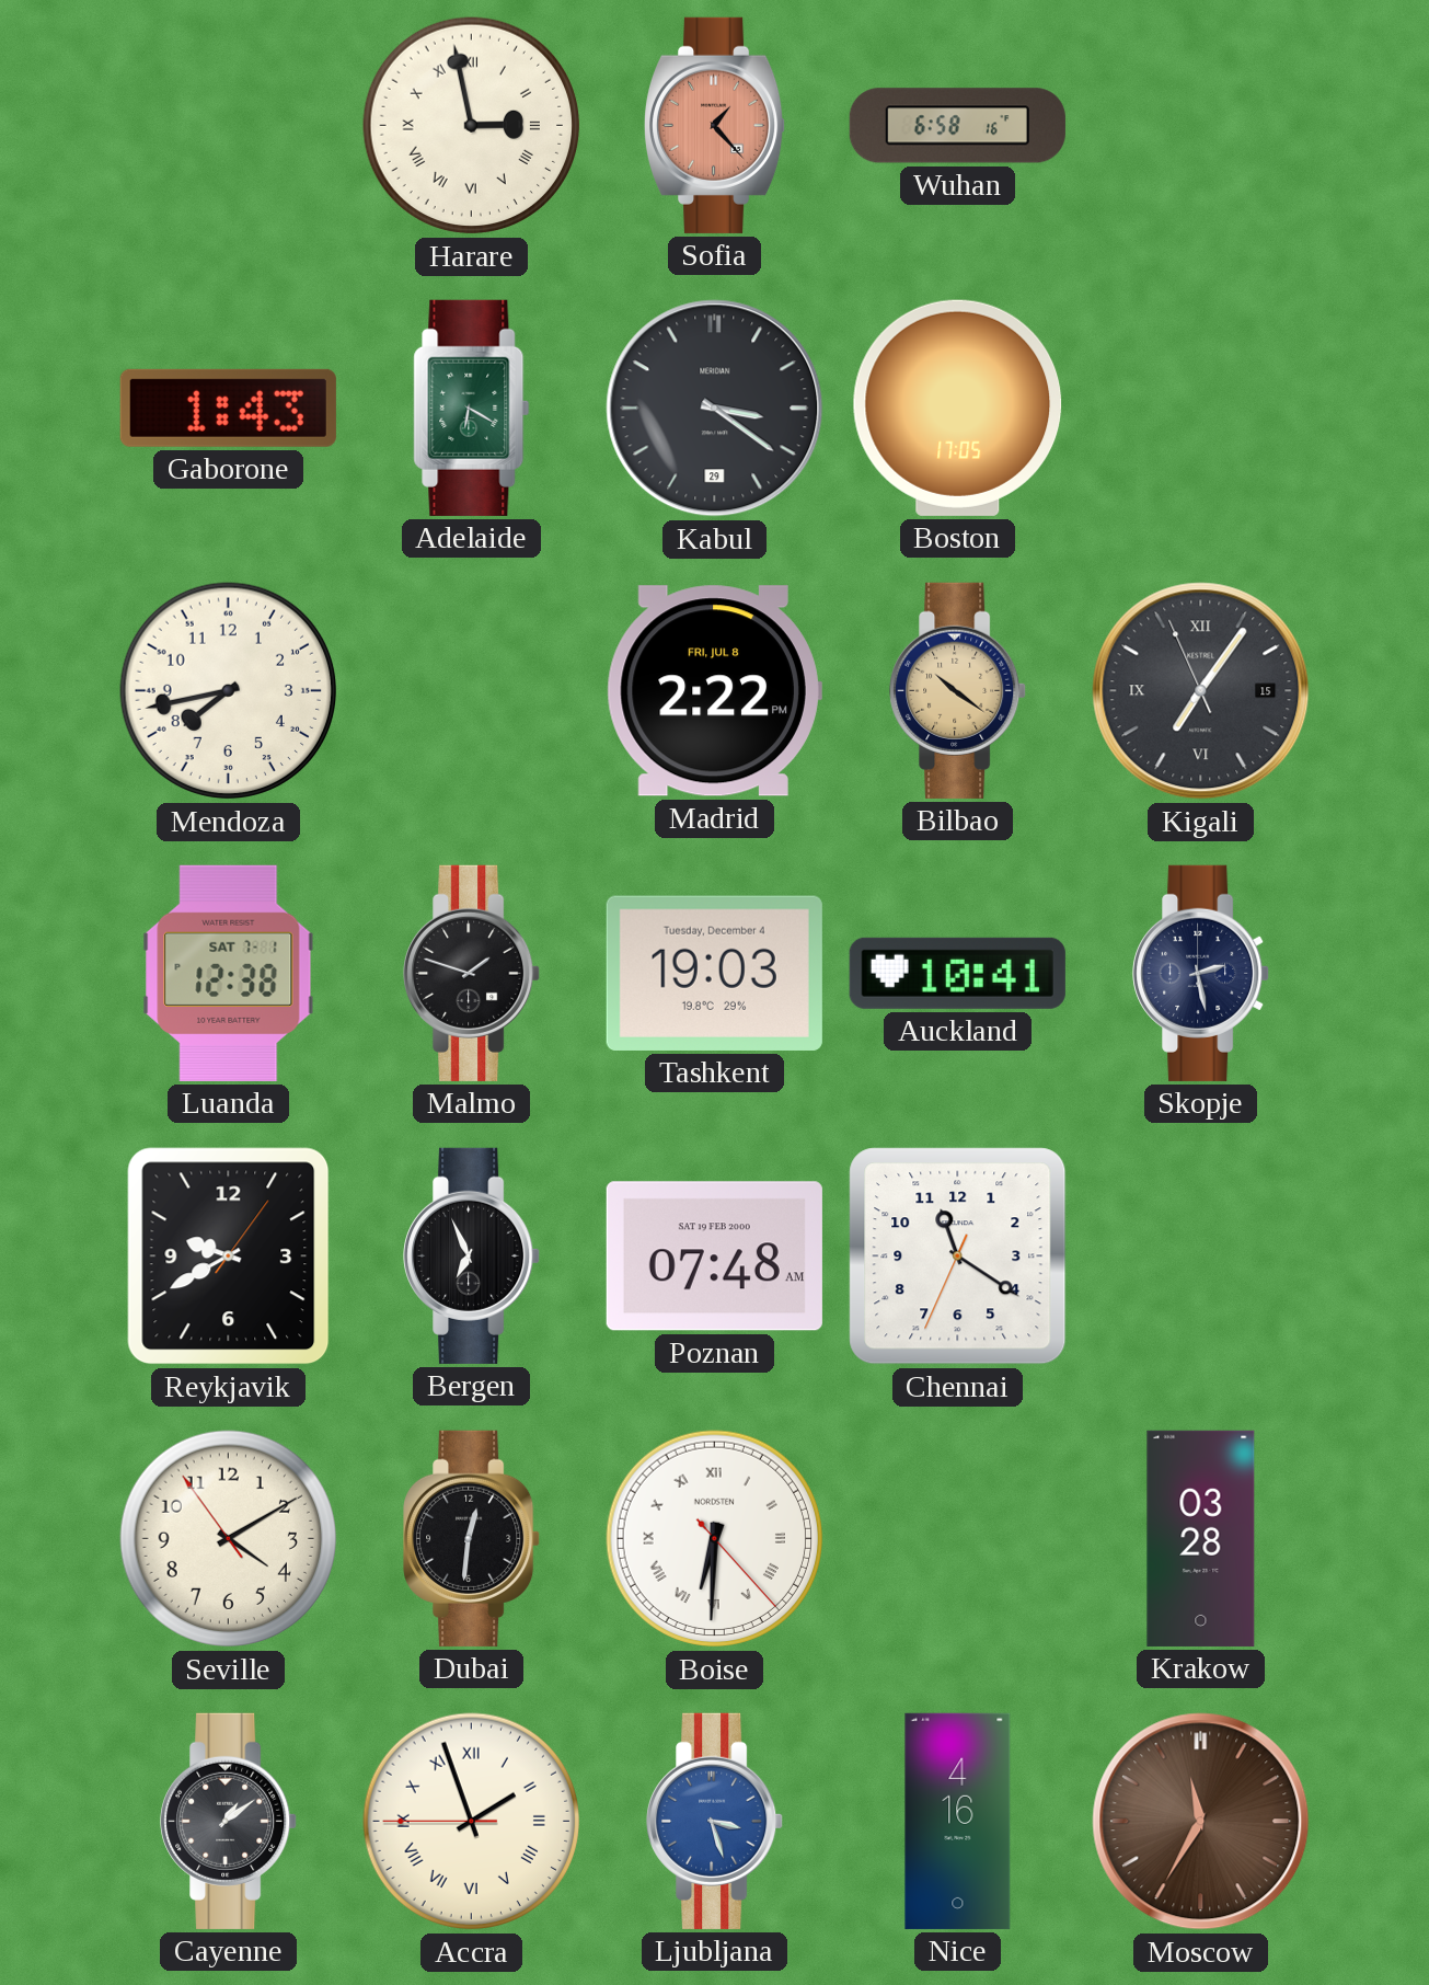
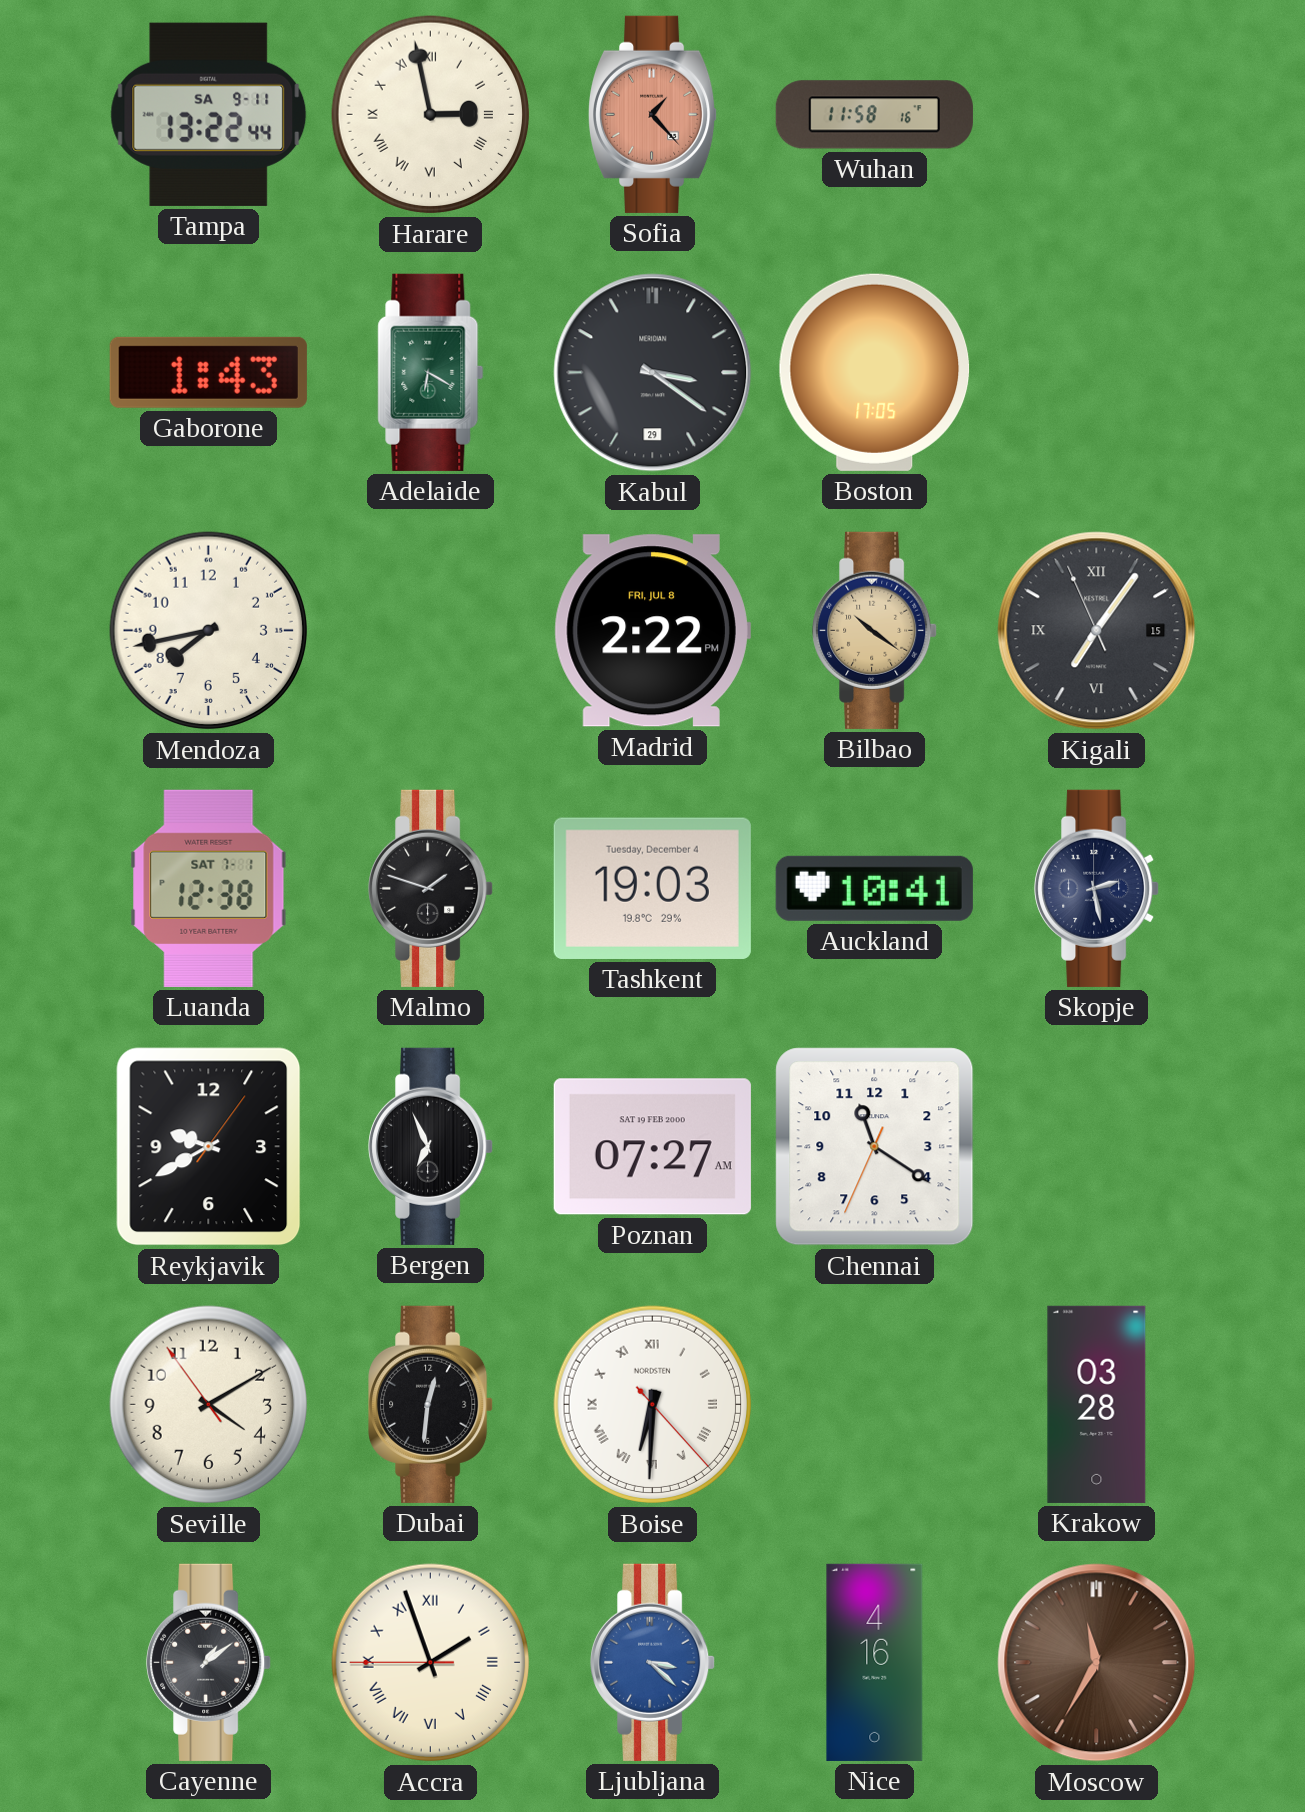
Tampa: none -> 13:22 (209, 114)
Wuhan: 6:58 -> 11:58 (874, 115)
Poznan: 07:48 -> 07:27 (652, 1147)
Ljubljana: 3:27 -> 3:22 (653, 1662)
